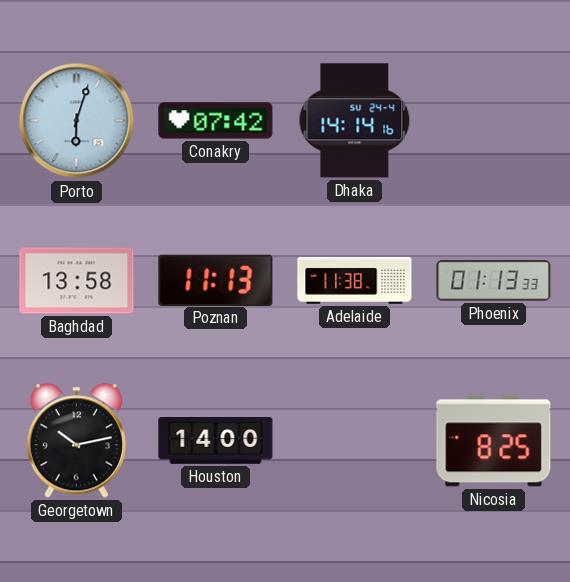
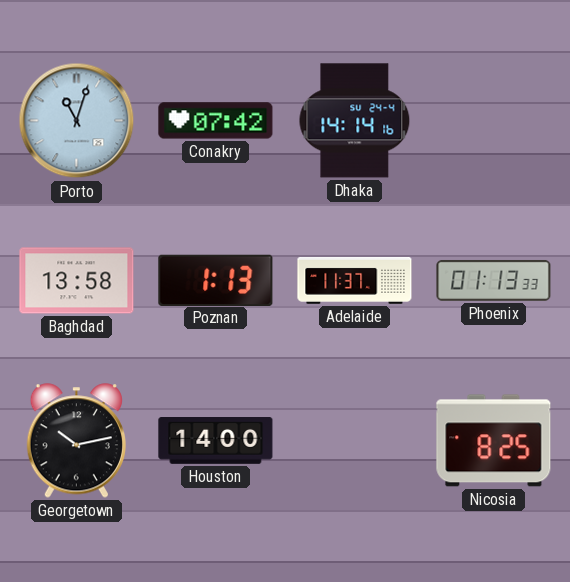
Porto: 6:03 -> 11:03 (77, 121)
Poznan: 11:13 -> 1:13 (216, 280)
Adelaide: 11:38 -> 11:37 (355, 280)
